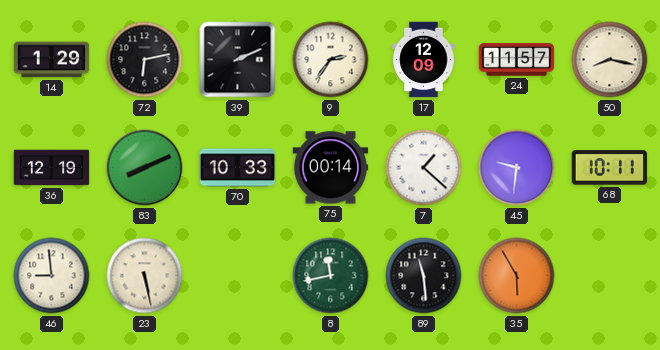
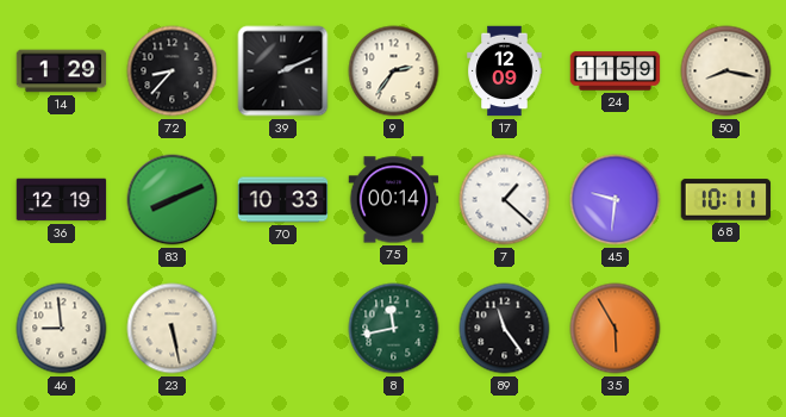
72: 6:13 -> 8:37 (173, 71)
24: 11:57 -> 11:59 (616, 71)
89: 11:29 -> 11:24 (505, 329)
